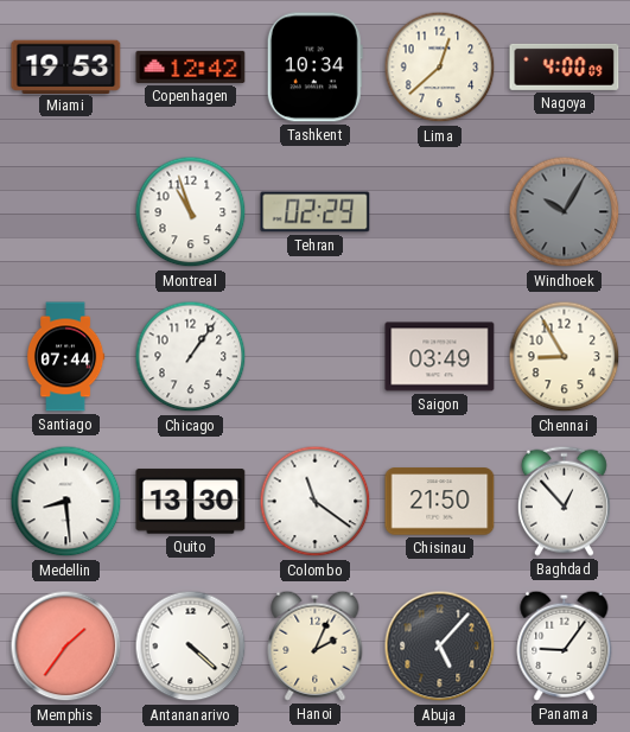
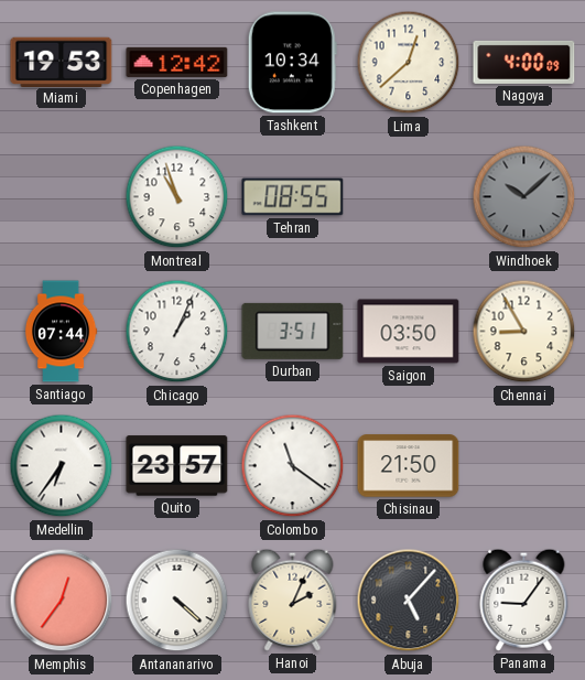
Tehran: 02:29 -> 08:55 (293, 197)
Windhoek: 10:05 -> 10:08 (524, 197)
Chicago: 1:06 -> 1:04 (177, 332)
Durban: none -> 3:51 (293, 331)
Saigon: 03:49 -> 03:50 (409, 332)
Medellin: 8:29 -> 6:36 (62, 466)
Quito: 13:30 -> 23:57 (177, 466)
Baghdad: 12:53 -> none (564, 501)
Memphis: 1:36 -> 12:36 (62, 601)
